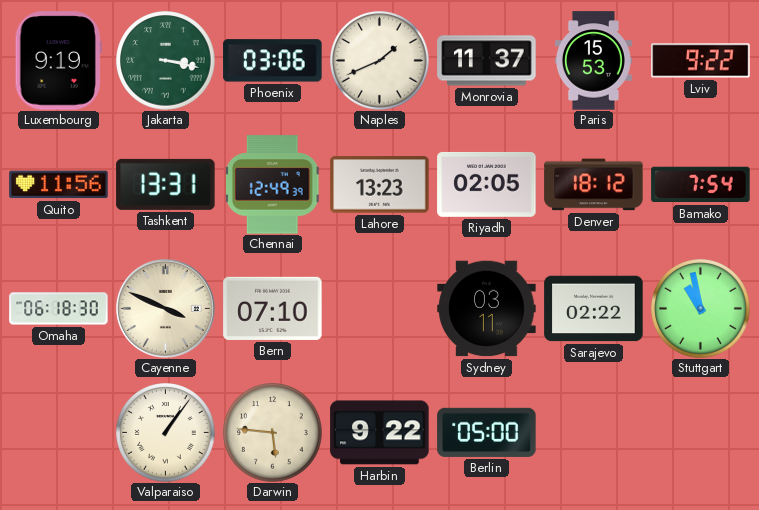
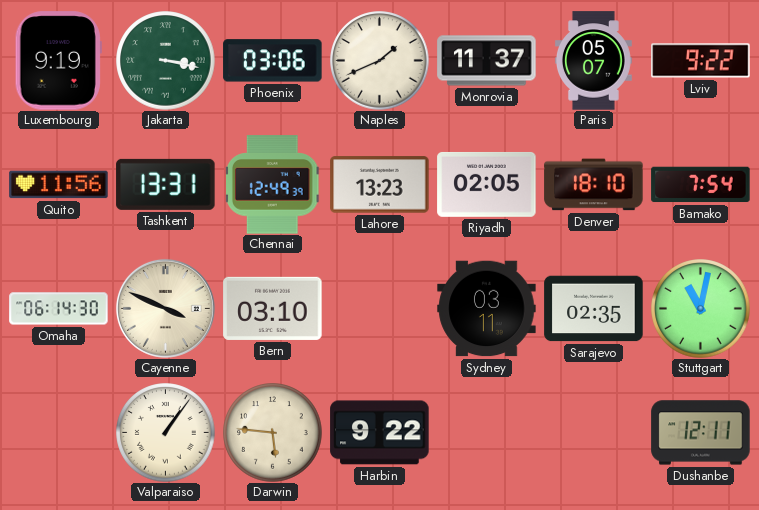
Paris: 15:53 -> 05:07 (593, 61)
Denver: 18:12 -> 18:10 (594, 185)
Omaha: 06:18 -> 06:14 (59, 309)
Bern: 07:10 -> 03:10 (273, 308)
Sarajevo: 02:22 -> 02:35 (594, 309)
Stuttgart: 10:58 -> 11:02 (701, 309)
Berlin: 05:00 -> none (487, 432)
Dushanbe: none -> 12:11 (701, 433)
